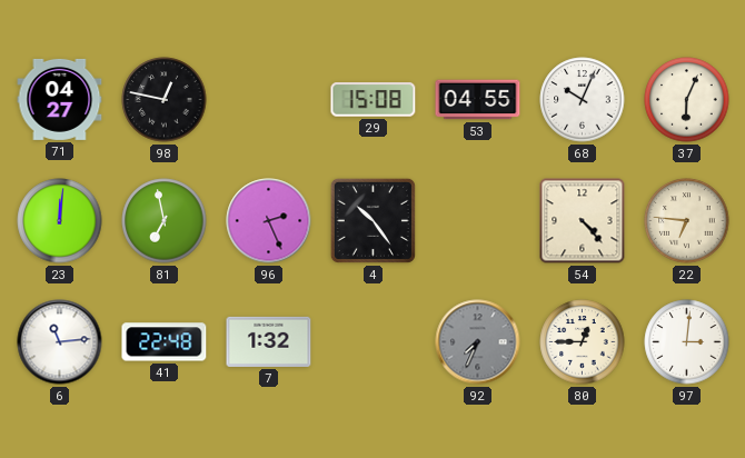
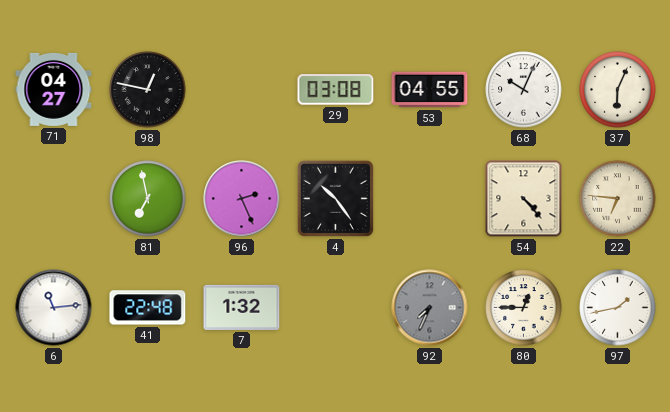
29: 15:08 -> 03:08 (336, 90)
23: 12:01 -> none (60, 221)
97: 3:01 -> 1:43 (618, 308)
